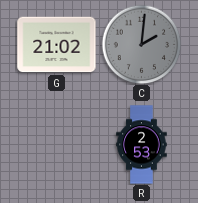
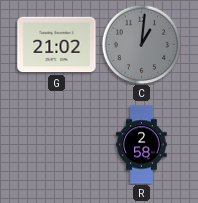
C: 2:01 -> 1:01 (141, 44)
R: 2:53 -> 2:58 (142, 145)
